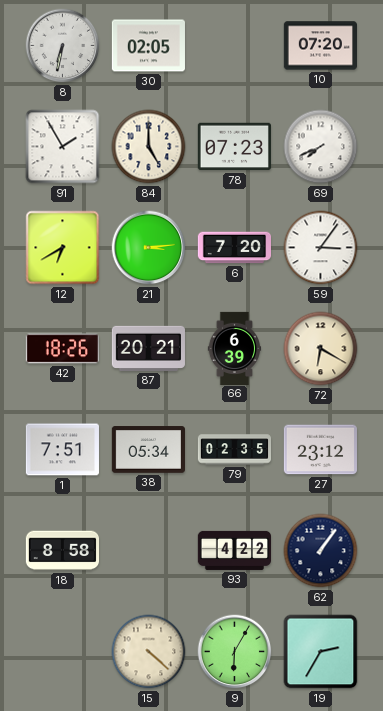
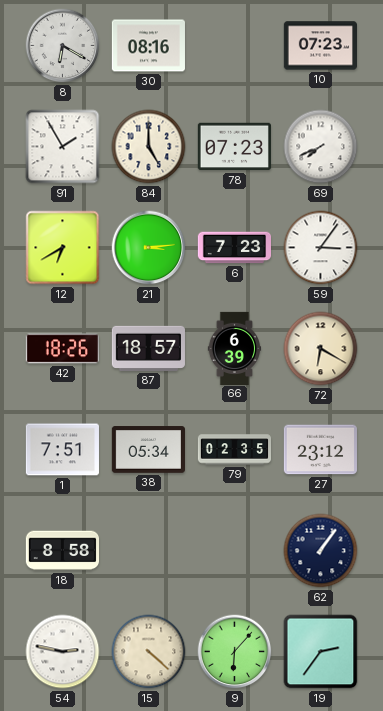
8: 6:32 -> 6:20 (63, 46)
30: 02:05 -> 08:16 (148, 46)
10: 07:20 -> 07:23 (320, 46)
6: 7:20 -> 7:23 (234, 248)
87: 20:21 -> 18:57 (148, 348)
93: 4:22 -> none (234, 550)
54: none -> 2:47 (63, 652)
9: 6:05 -> 6:07 (235, 652)
19: 2:35 -> 2:36 (321, 652)
